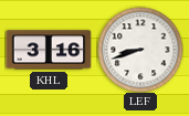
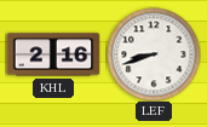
KHL: 3:16 -> 2:16 (53, 54)
